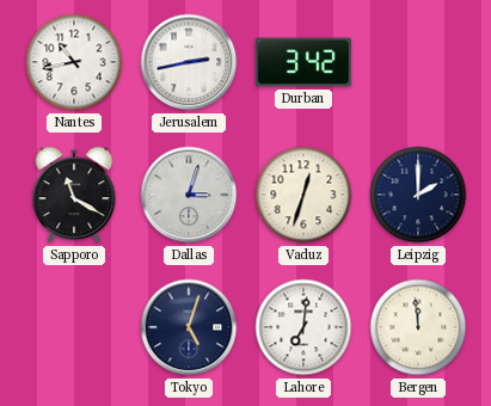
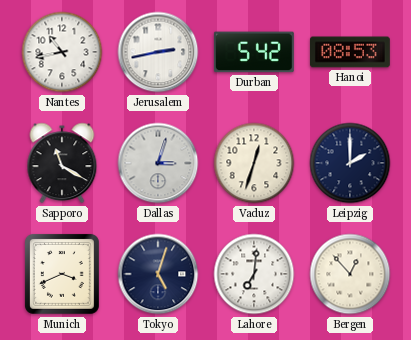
Durban: 3:42 -> 5:42 (254, 52)
Hanoi: none -> 08:53 (350, 52)
Munich: none -> 3:41 (62, 274)
Bergen: 11:59 -> 12:53 (350, 274)
